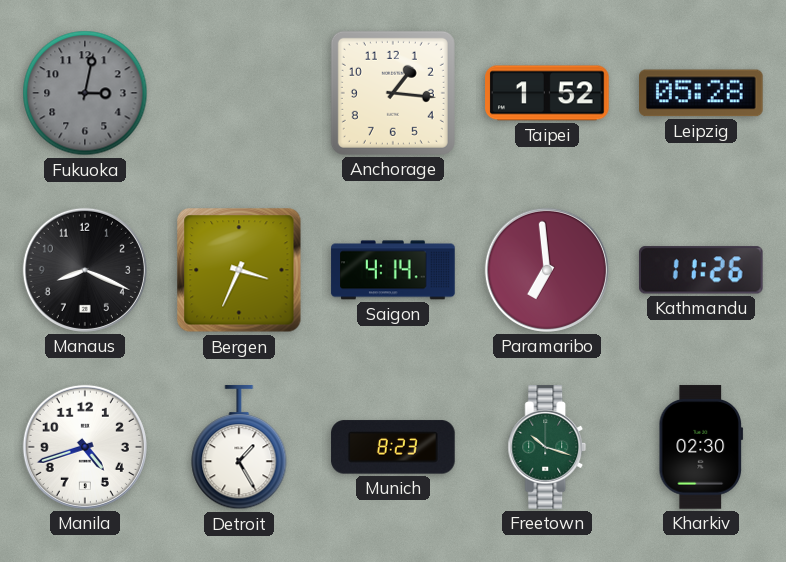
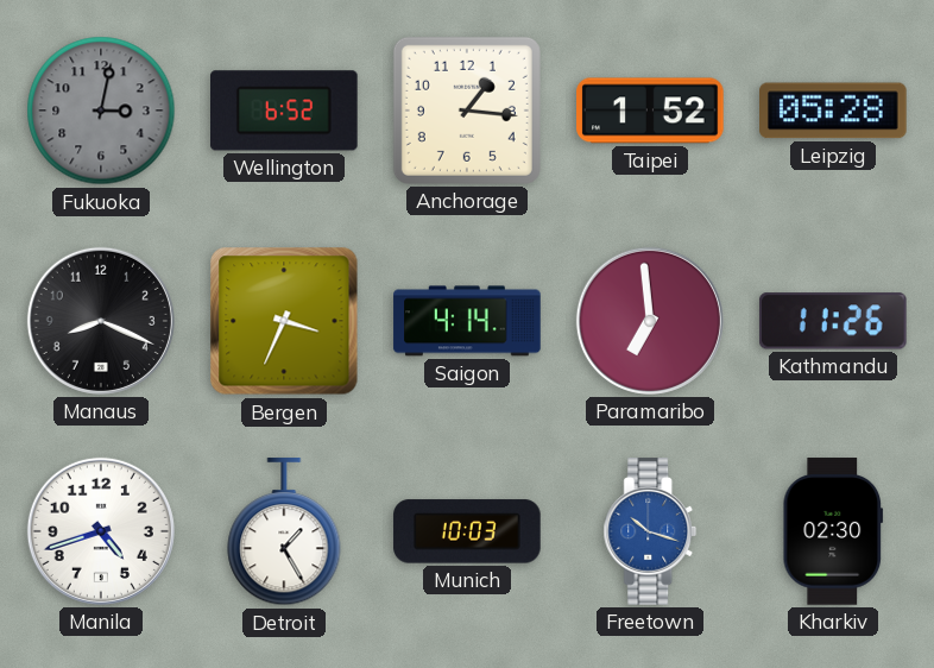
Wellington: none -> 6:52 (285, 111)
Munich: 8:23 -> 10:03 (467, 531)
Freetown dial: green -> blue (650, 531)
